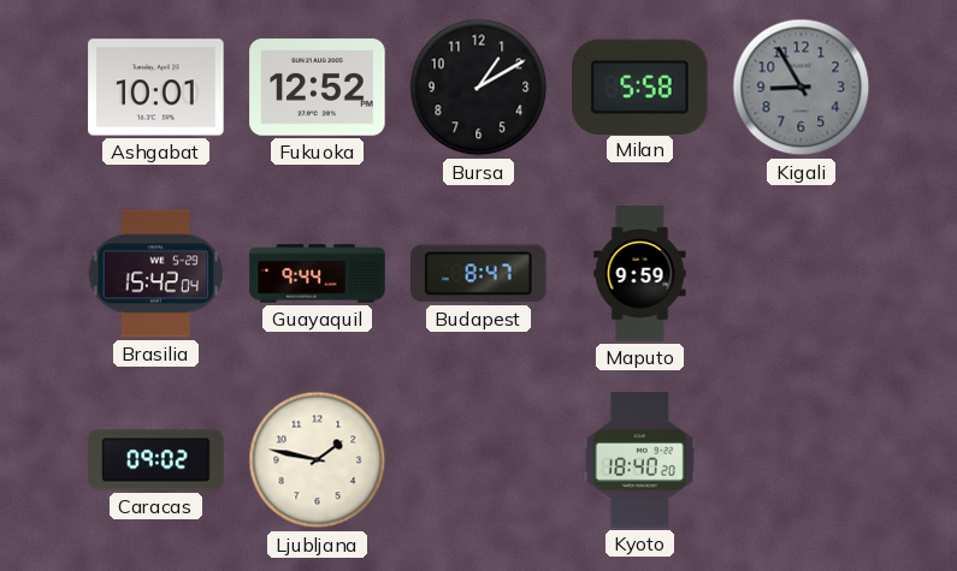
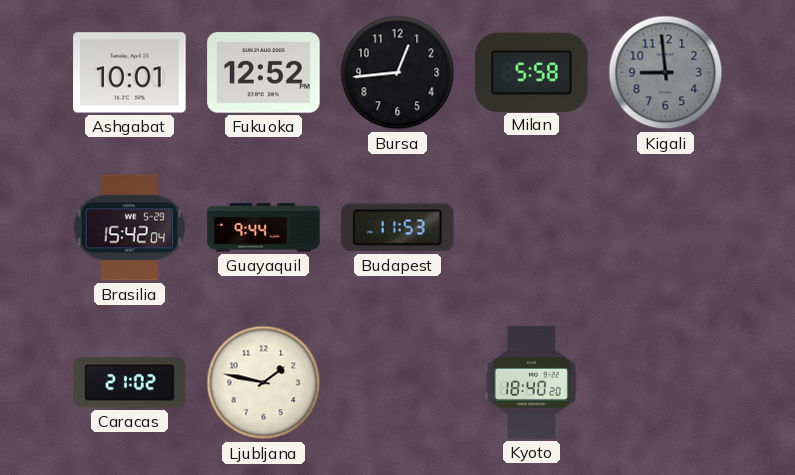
Bursa: 1:10 -> 12:44 (398, 73)
Kigali: 8:55 -> 8:59 (666, 73)
Budapest: 8:47 -> 11:53 (398, 228)
Maputo: 9:59 -> none (640, 274)
Caracas: 09:02 -> 21:02 (130, 383)
